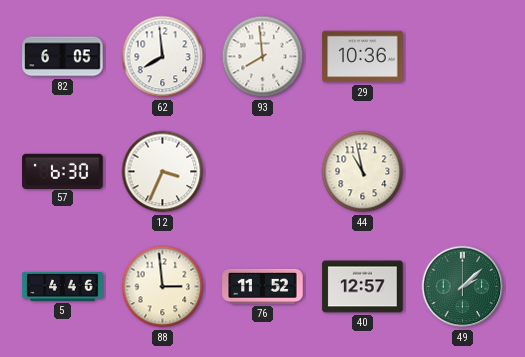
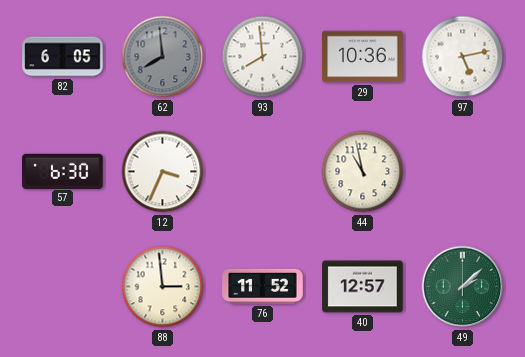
62 dial: white -> grey (163, 57)
97: none -> 5:13 (463, 57)
5: 4:46 -> none (63, 286)
